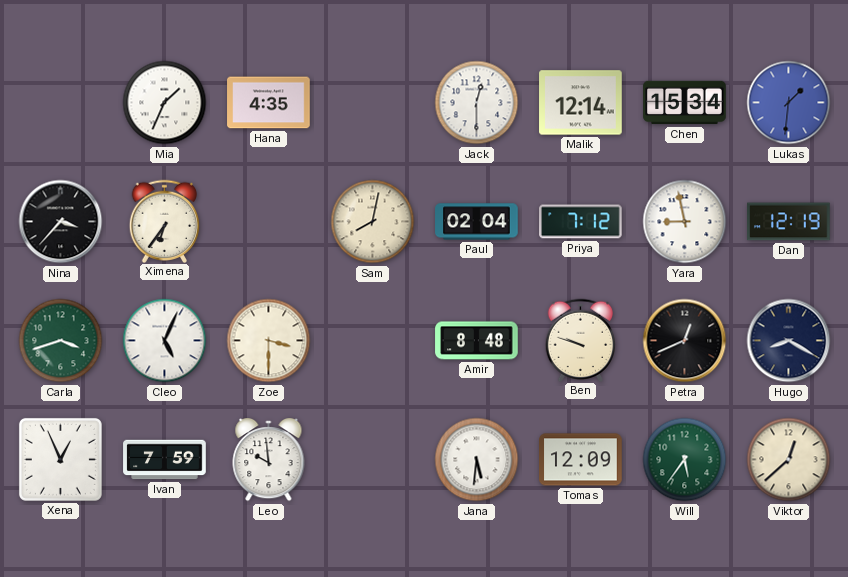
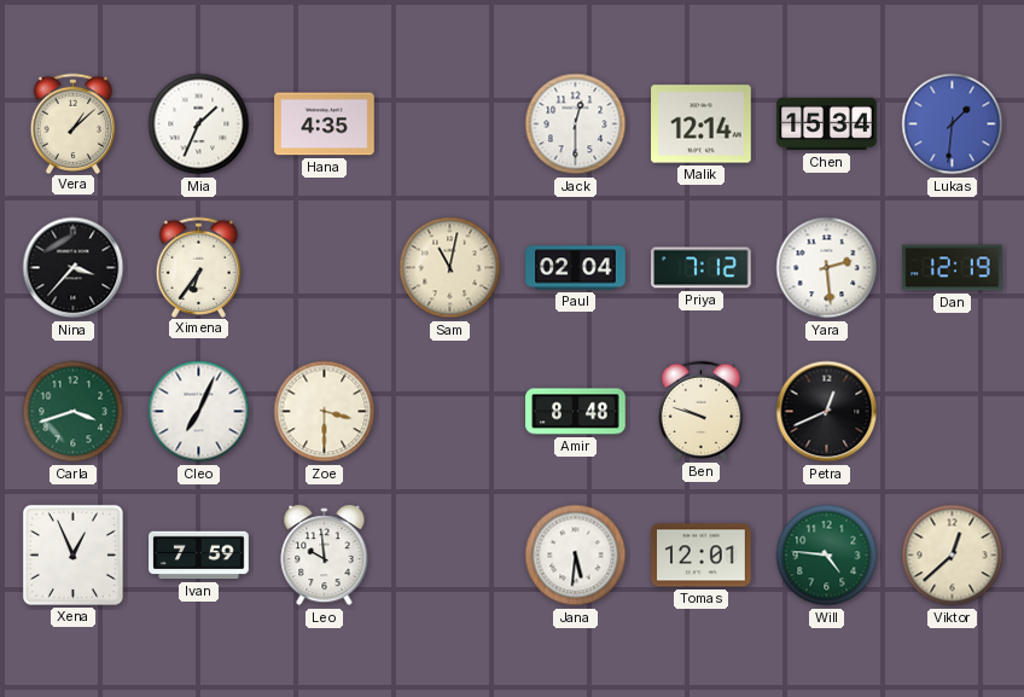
Vera: none -> 1:08 (74, 123)
Sam: 8:02 -> 11:02 (450, 268)
Yara: 8:58 -> 2:29 (827, 268)
Cleo: 5:04 -> 7:04 (199, 412)
Hugo: 8:20 -> none (789, 341)
Tomas: 12:09 -> 12:01 (702, 556)
Will: 5:36 -> 4:46 (827, 556)
